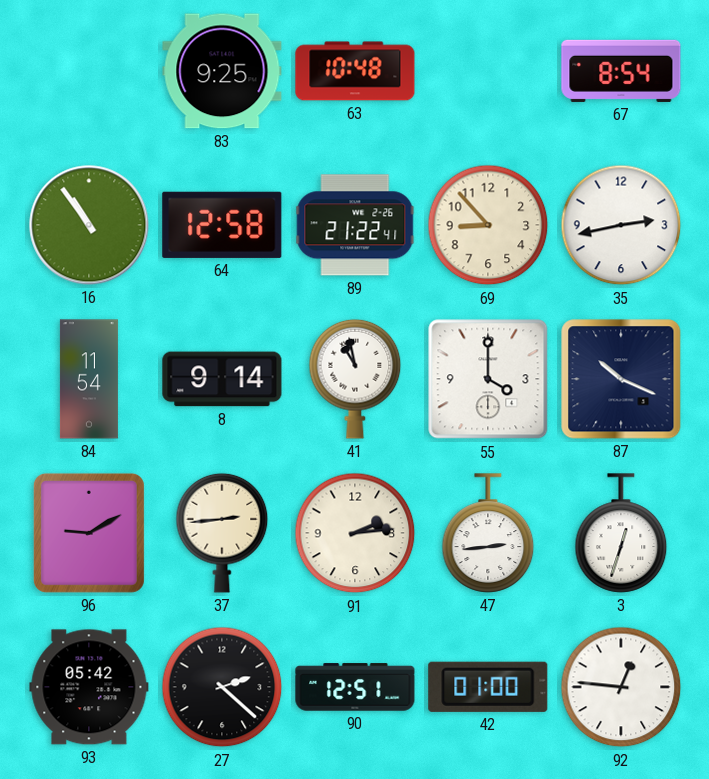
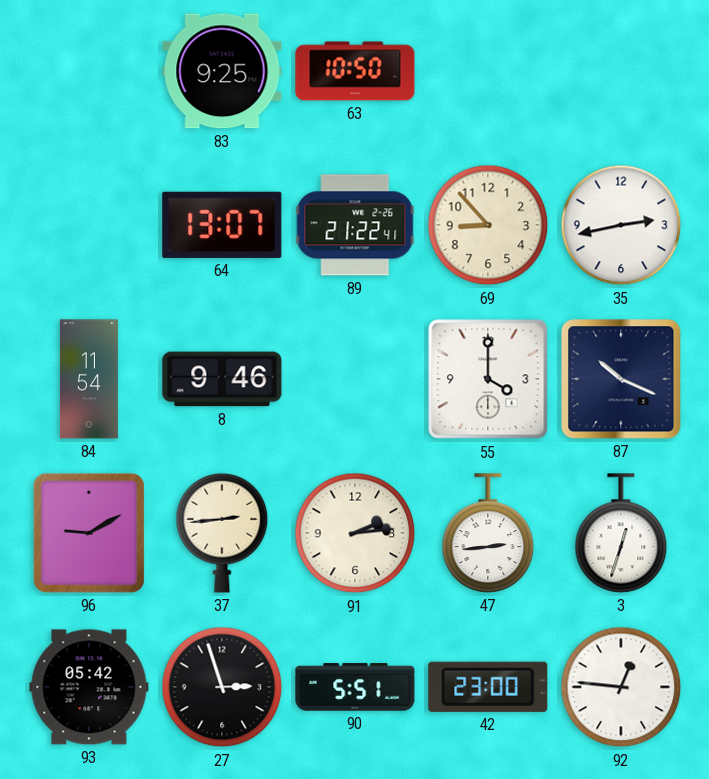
63: 10:48 -> 10:50 (355, 71)
67: 8:54 -> none (621, 71)
16: 10:54 -> none (89, 225)
64: 12:58 -> 13:07 (222, 225)
8: 9:14 -> 9:46 (222, 379)
41: 10:58 -> none (355, 379)
27: 2:22 -> 2:57 (222, 687)
90: 12:51 -> 5:51 (355, 687)
42: 01:00 -> 23:00 (488, 687)
